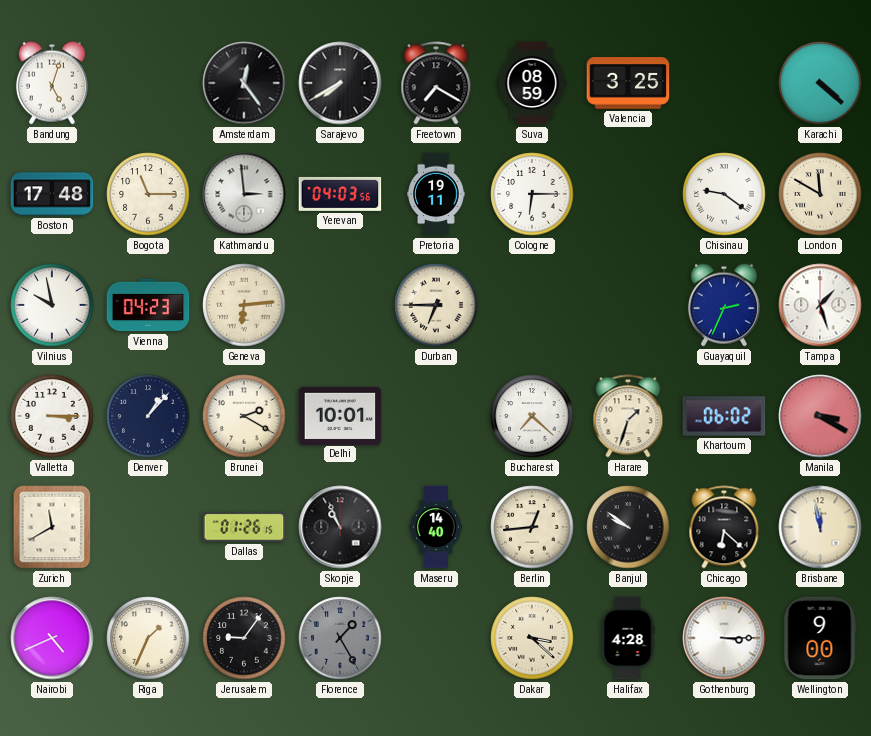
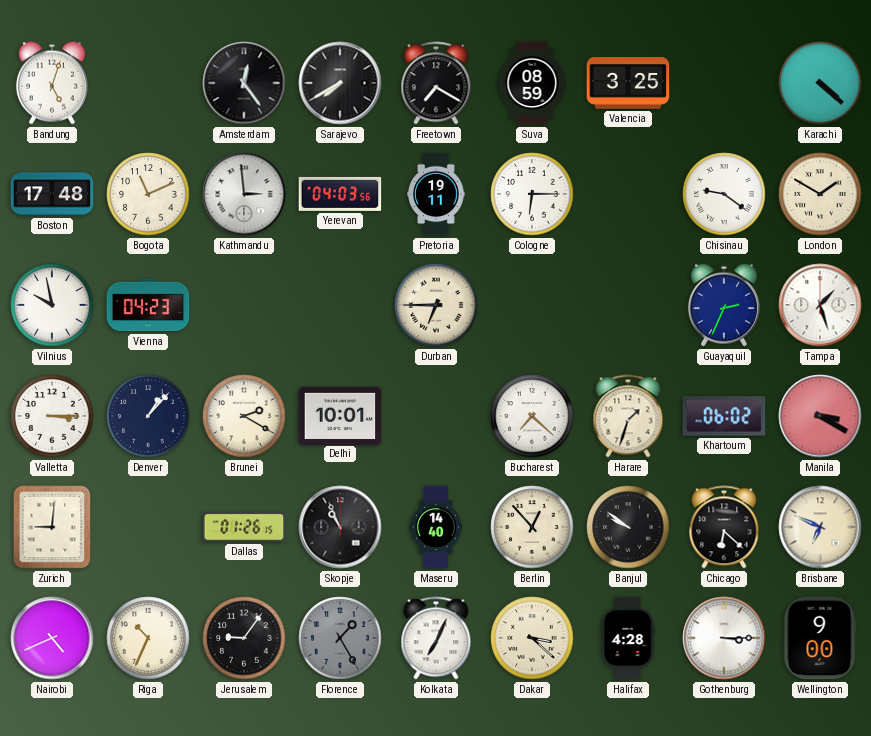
Bogota: 11:15 -> 11:11 (148, 194)
London: 11:50 -> 1:50 (820, 194)
Geneva: 6:14 -> none (244, 305)
Zurich: 11:40 -> 9:01 (52, 527)
Berlin: 12:44 -> 12:53 (532, 527)
Brisbane: 11:58 -> 6:49 (820, 527)
Riga: 1:34 -> 10:34 (148, 638)
Kolkata: none -> 7:04 (436, 638)
